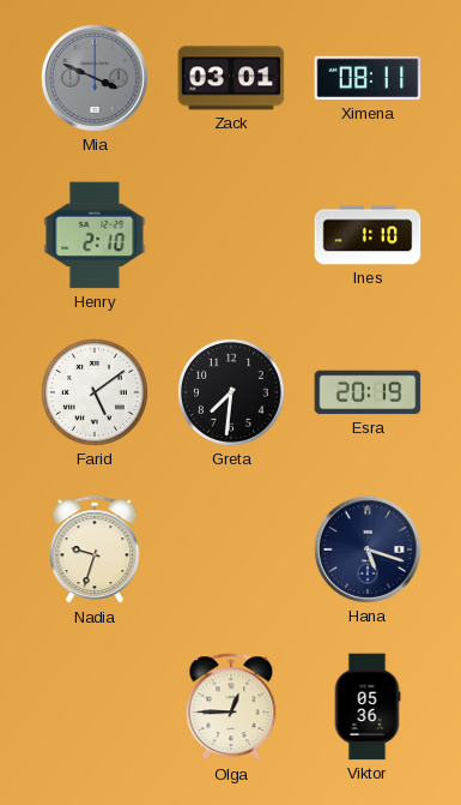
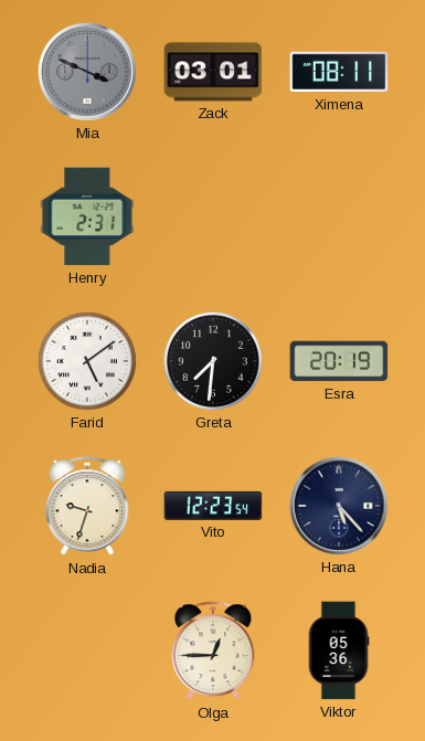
Henry: 2:10 -> 2:31 (87, 216)
Ines: 1:10 -> none (368, 235)
Vito: none -> 12:23 (213, 506)
Hana: 5:18 -> 5:23 (339, 506)
